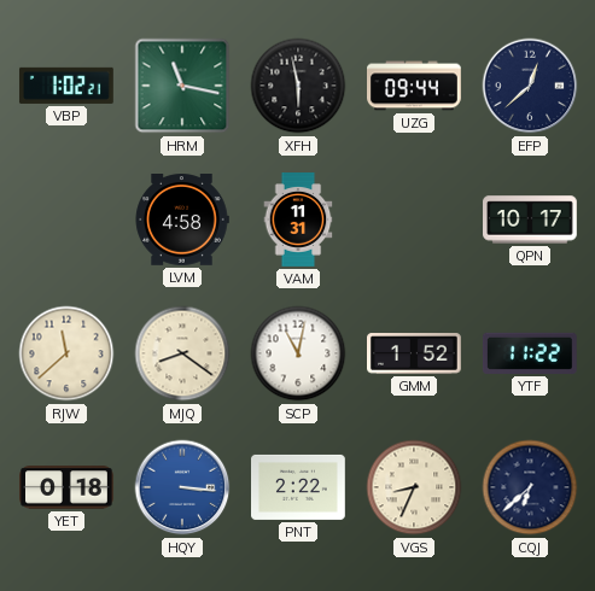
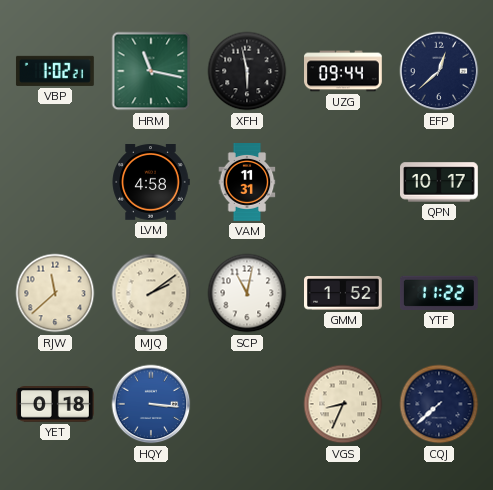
MJQ: 8:21 -> 2:09 (151, 293)
PNT: 2:22 -> none (299, 487)
CQJ: 6:38 -> 7:38 (439, 404)
